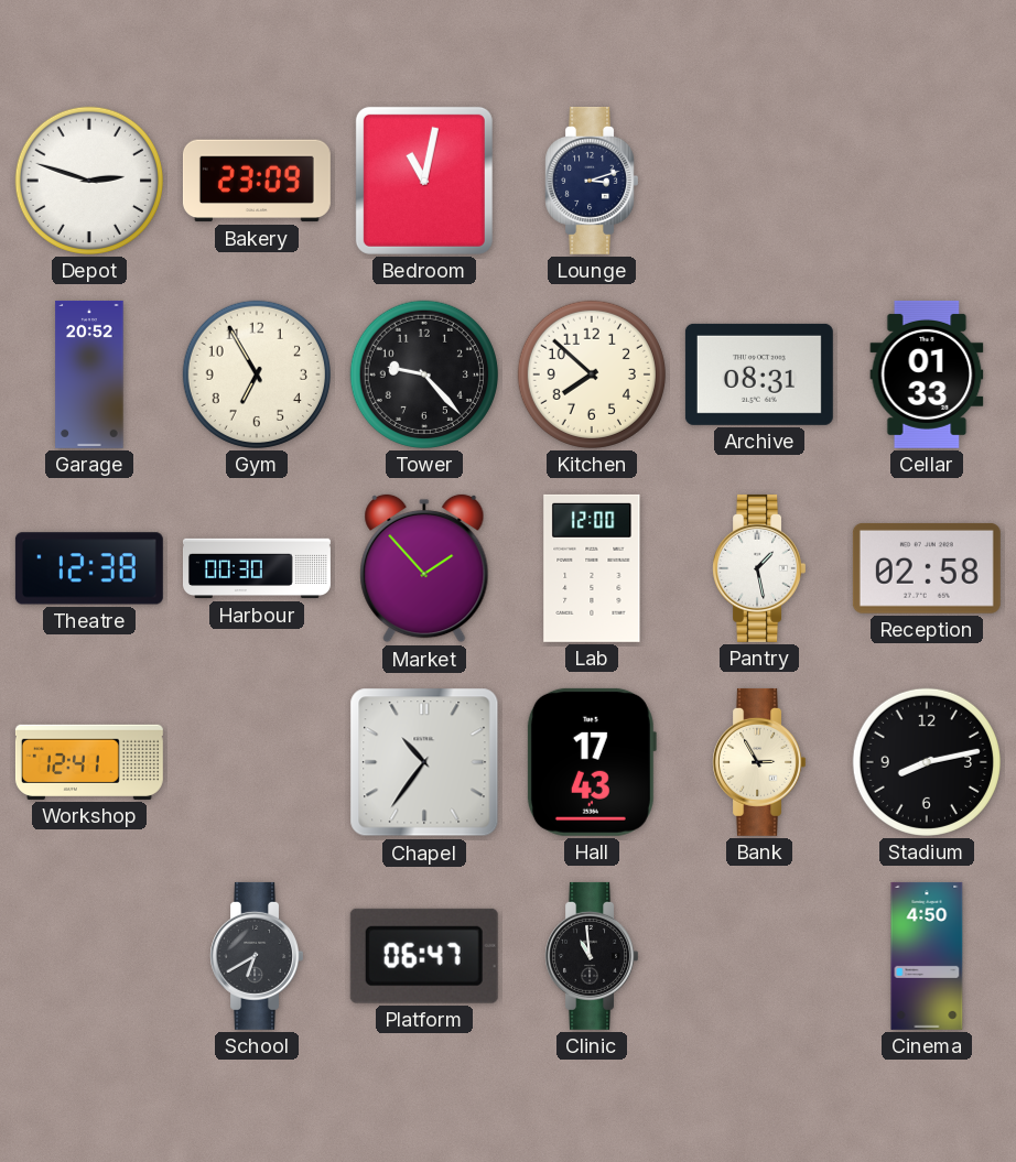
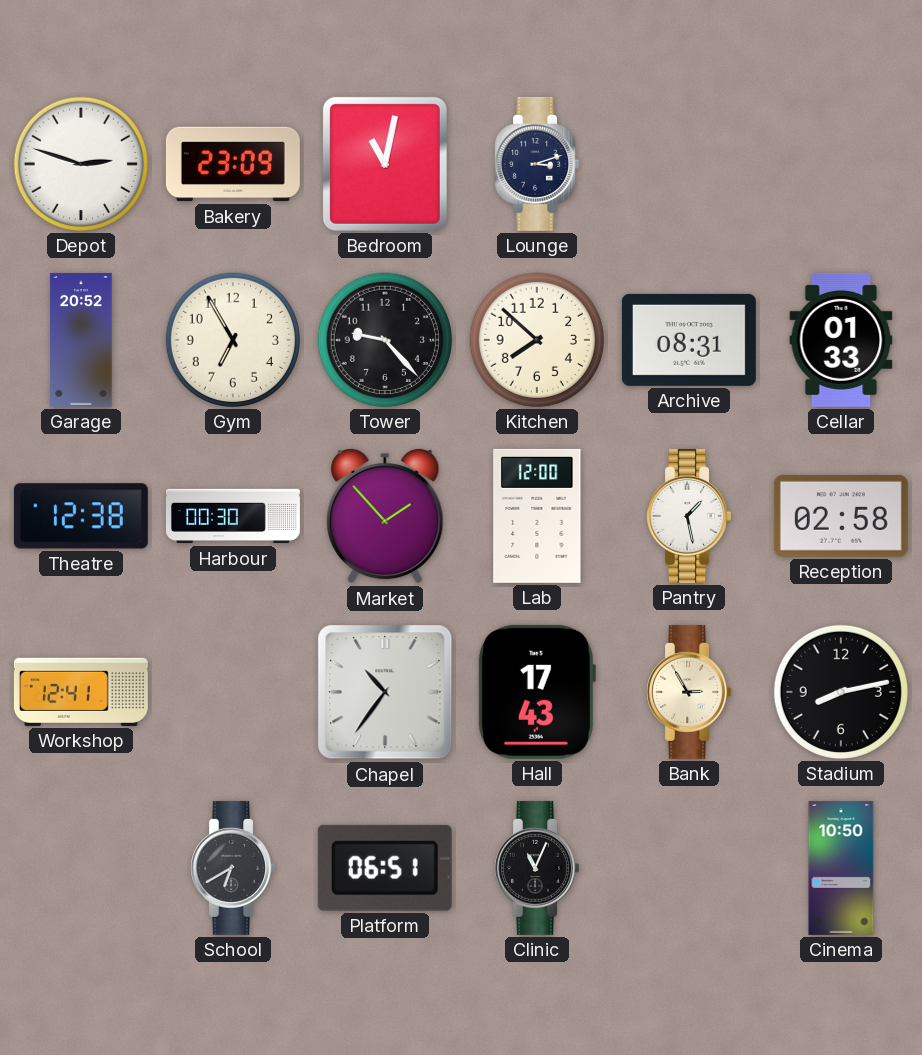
Platform: 06:47 -> 06:51 (385, 868)
Clinic: 10:59 -> 11:04 (536, 868)
Cinema: 4:50 -> 10:50 (841, 868)
